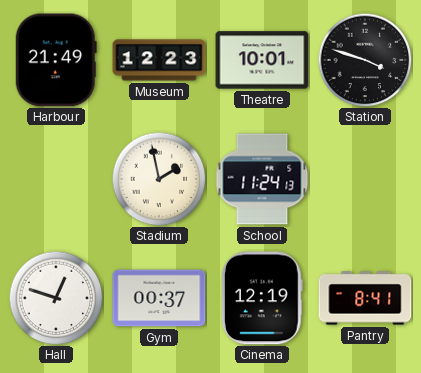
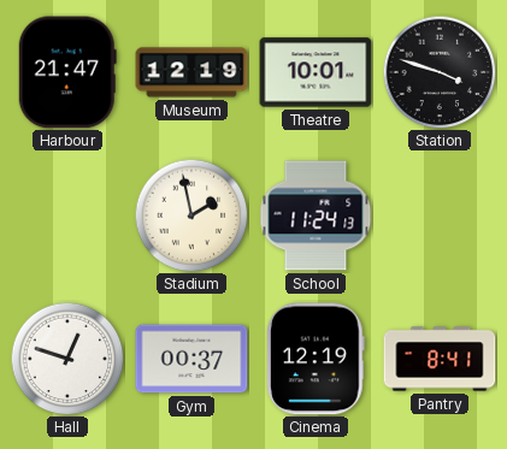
Harbour: 21:49 -> 21:47 (67, 72)
Museum: 12:23 -> 12:19 (191, 72)
